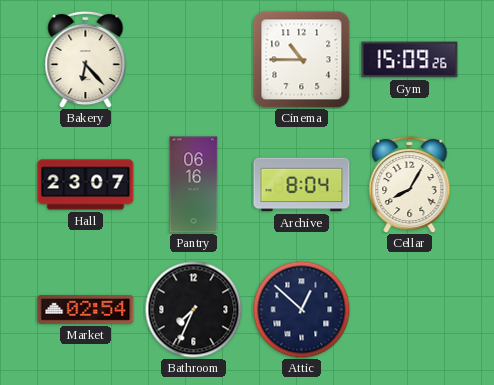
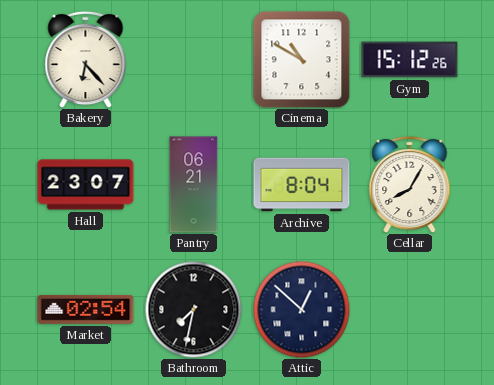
Cinema: 10:45 -> 10:50 (302, 60)
Gym: 15:09 -> 15:12 (410, 60)
Pantry: 06:16 -> 06:21 (194, 185)
Bathroom: 7:34 -> 7:32 (193, 309)
